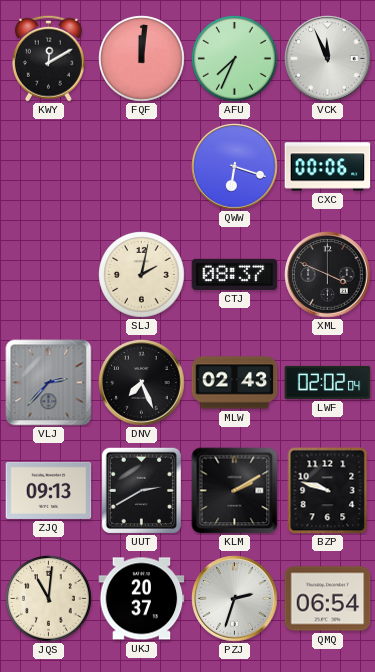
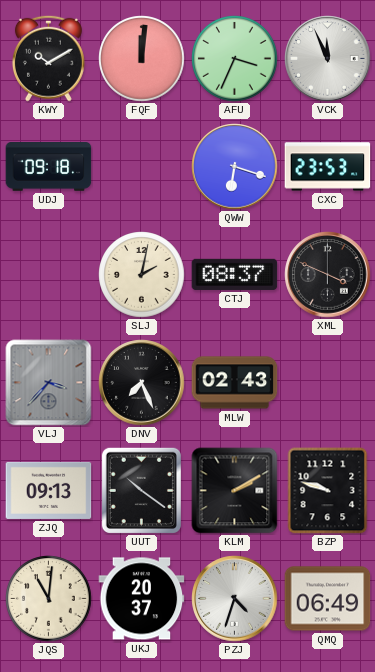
KWY: 12:10 -> 10:10 (48, 58)
AFU: 7:34 -> 3:34 (235, 59)
UDJ: none -> 09:18 (49, 167)
CXC: 00:06 -> 23:53 (328, 167)
VLJ: 2:37 -> 3:37 (49, 383)
LWF: 02:02 -> none (328, 382)
UUT: 2:40 -> 10:21 (141, 490)
PZJ: 2:33 -> 4:33 (235, 599)
QMQ: 06:54 -> 06:49 (328, 599)
